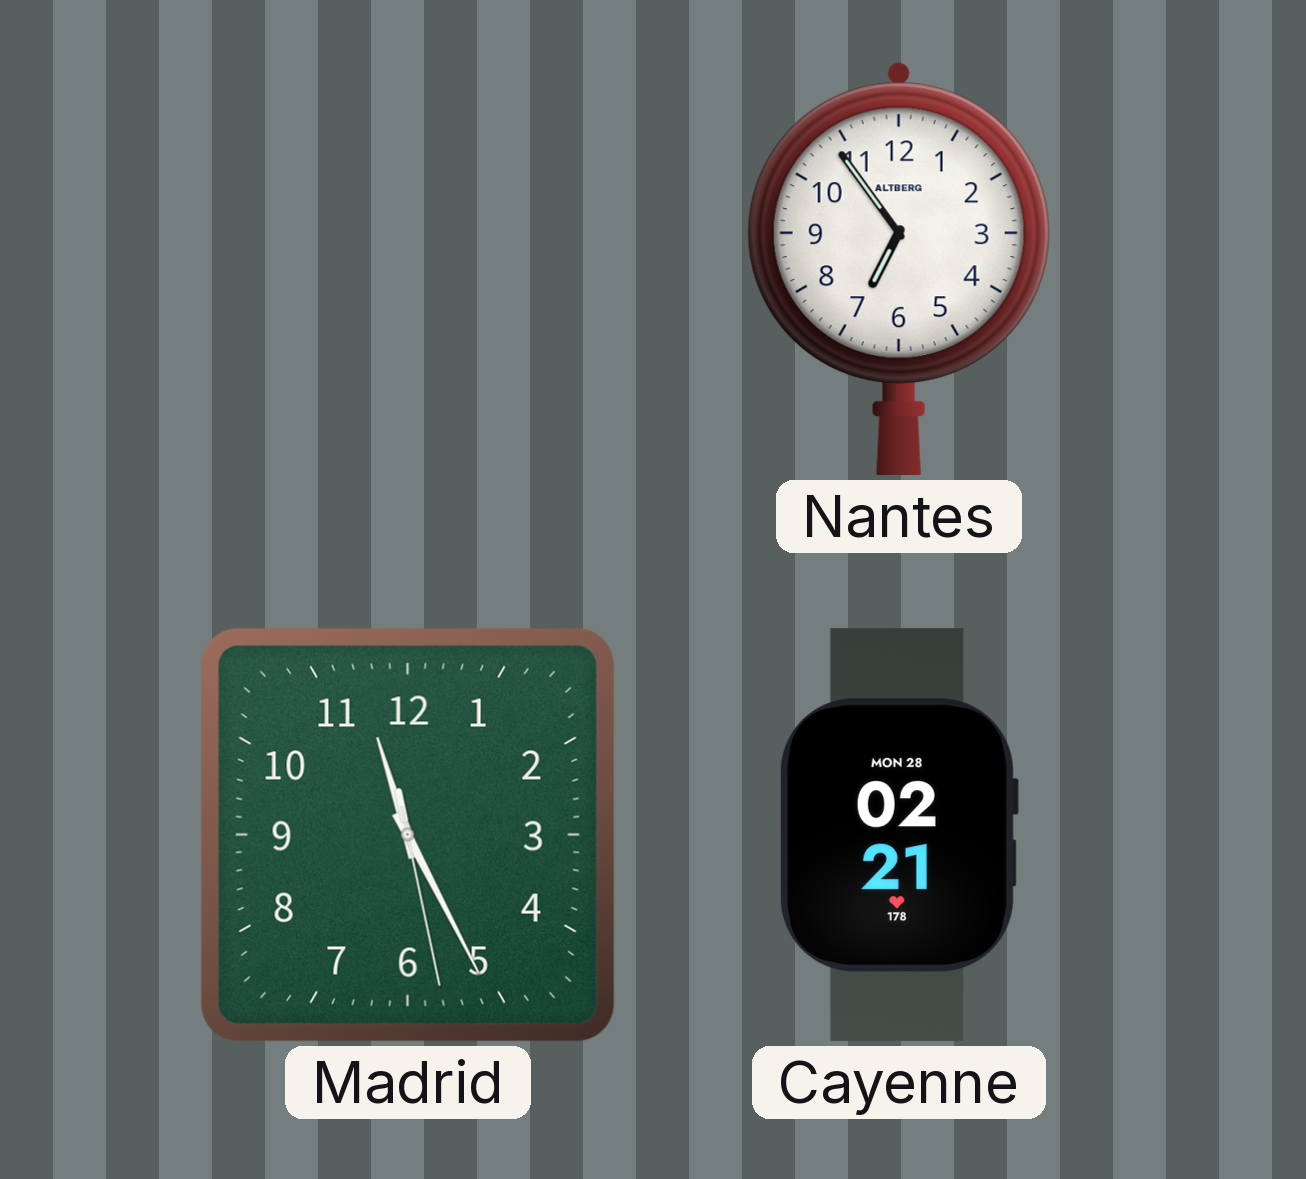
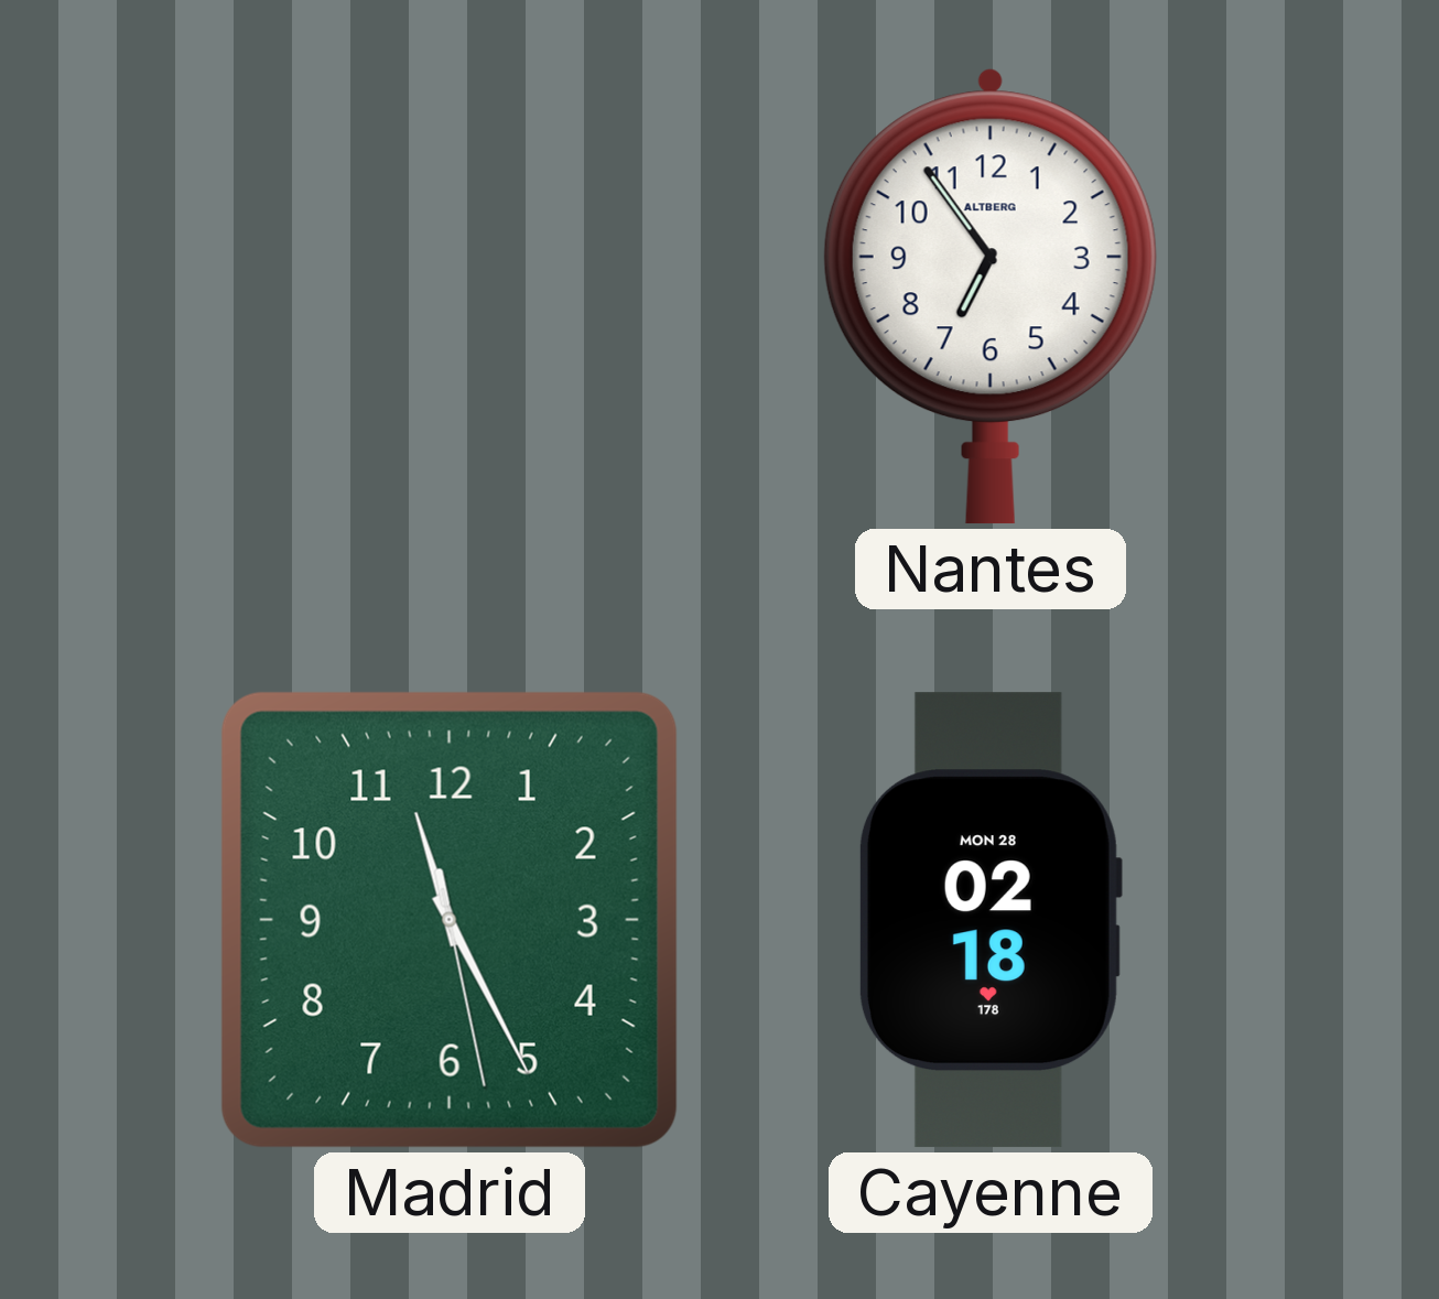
Cayenne: 02:21 -> 02:18 (989, 920)
